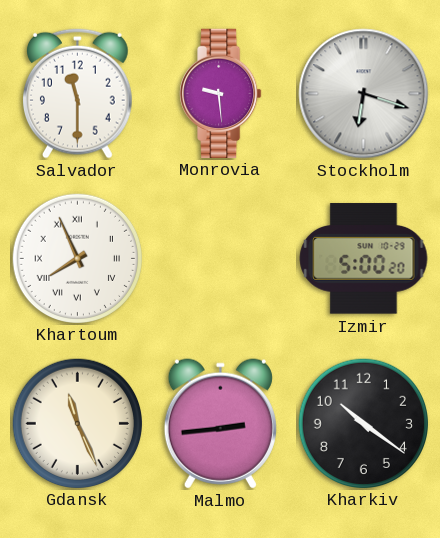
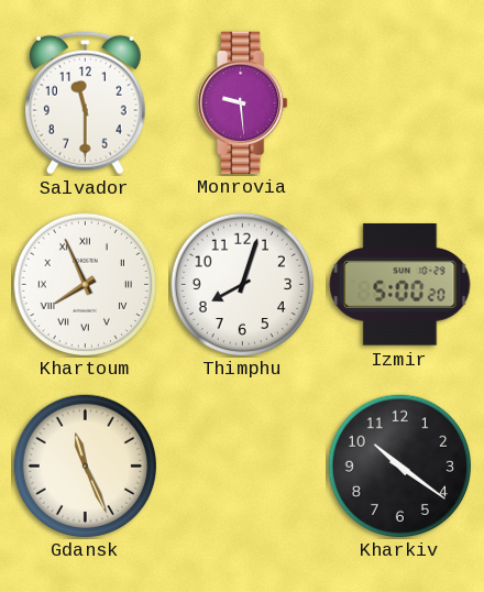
Stockholm: 6:18 -> none (364, 94)
Thimphu: none -> 8:03 (242, 284)
Malmo: 2:44 -> none (220, 424)
